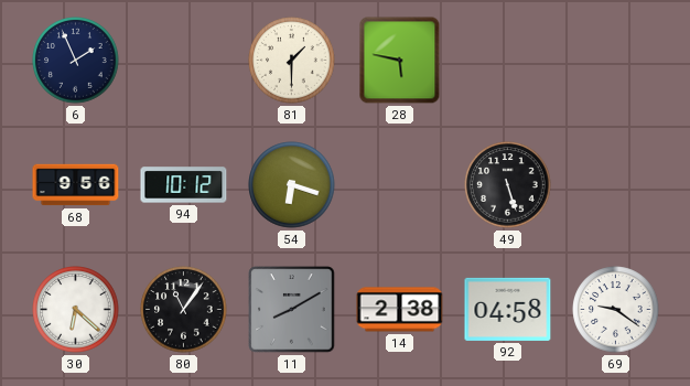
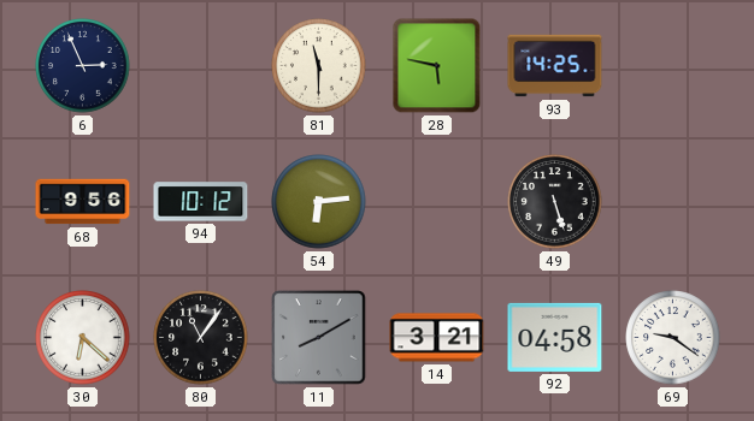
6: 1:56 -> 2:56 (83, 66)
81: 1:30 -> 11:30 (319, 66)
93: none -> 14:25 (555, 66)
54: 6:18 -> 6:14 (319, 202)
14: 2:38 -> 3:21 (437, 338)
